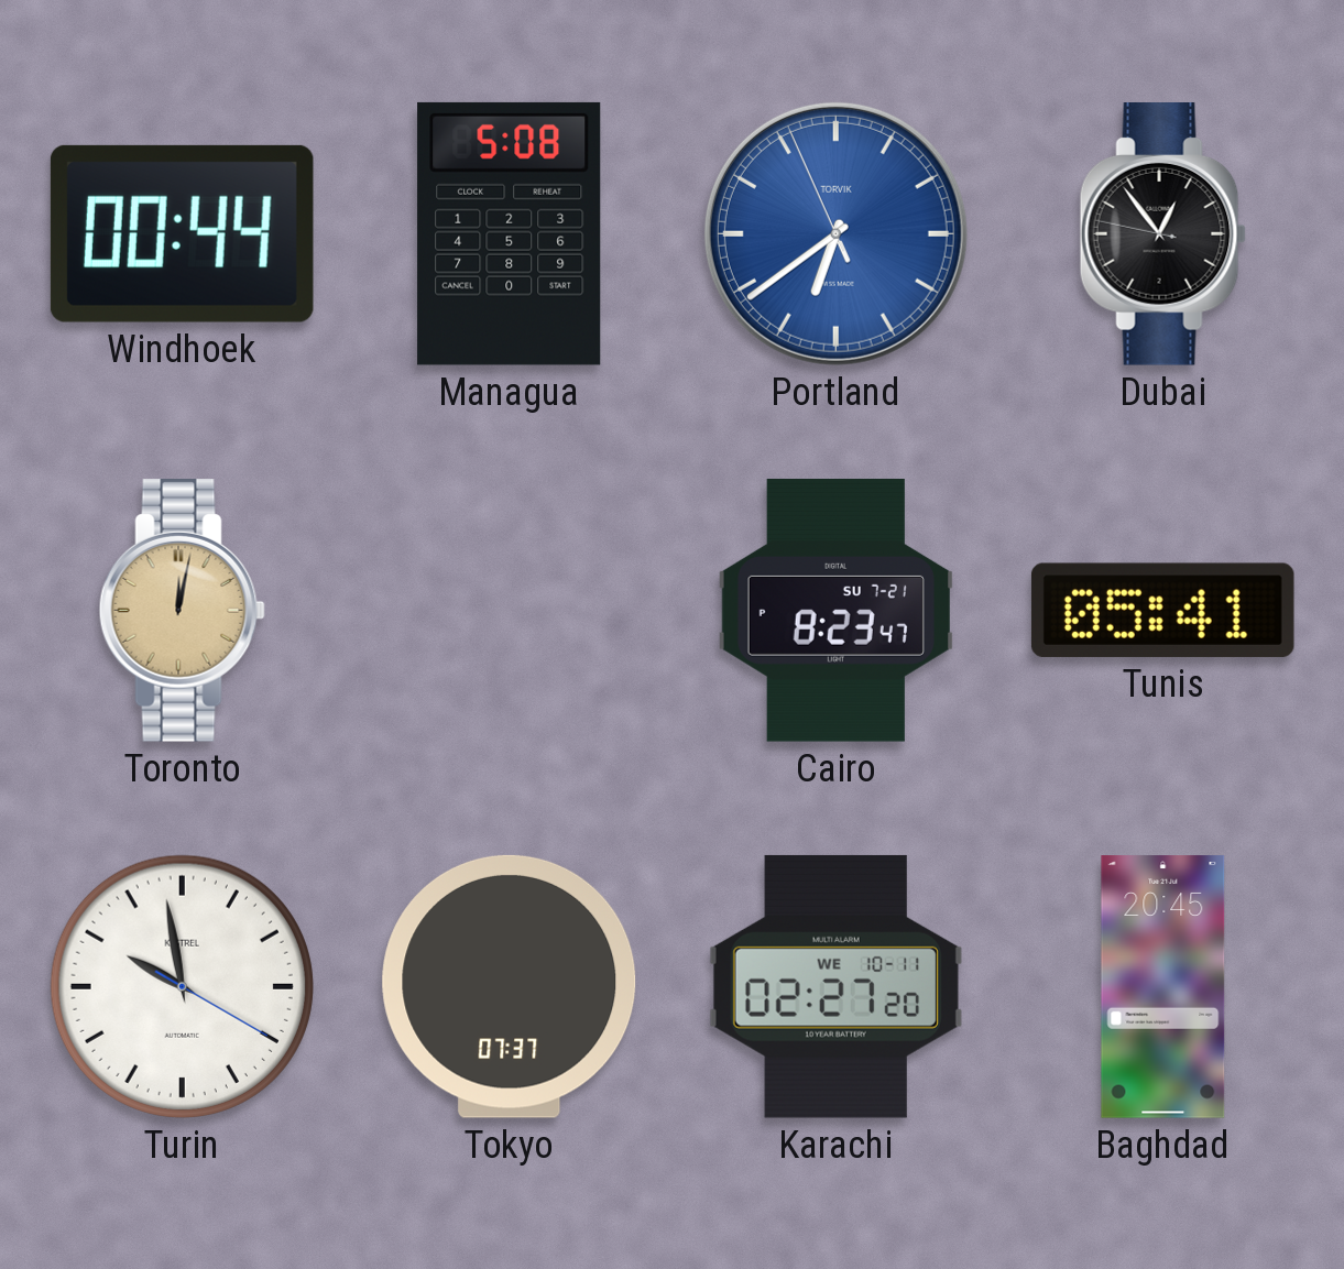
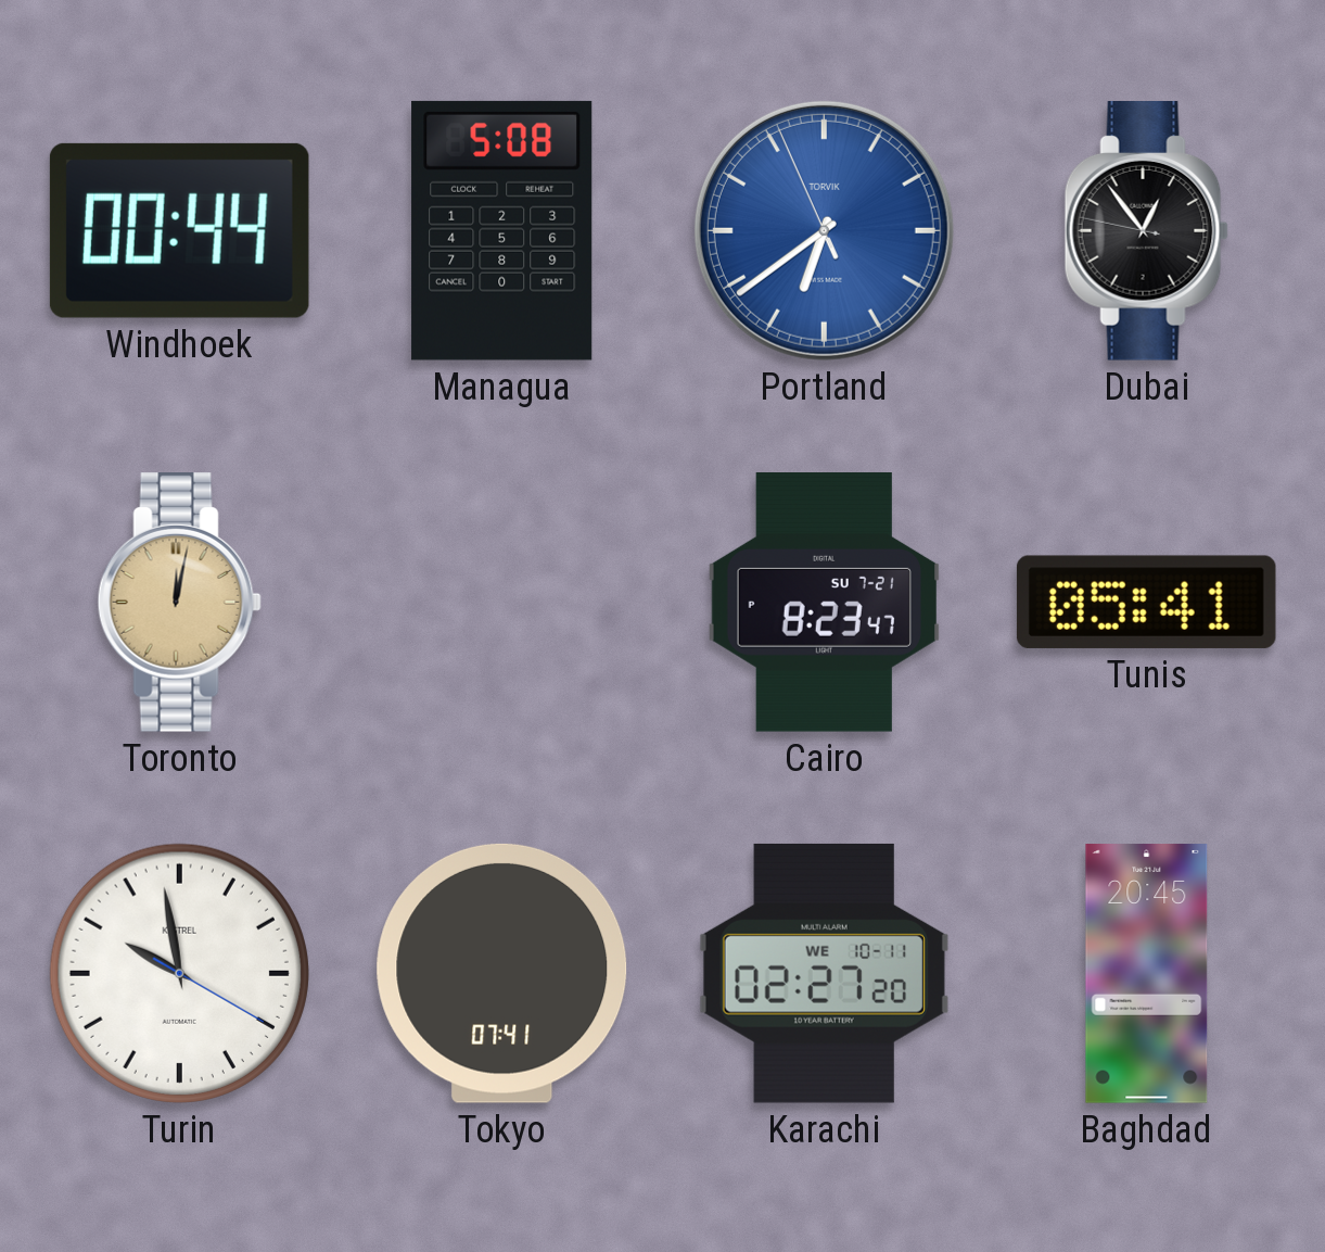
Tokyo: 07:37 -> 07:41 (502, 973)
